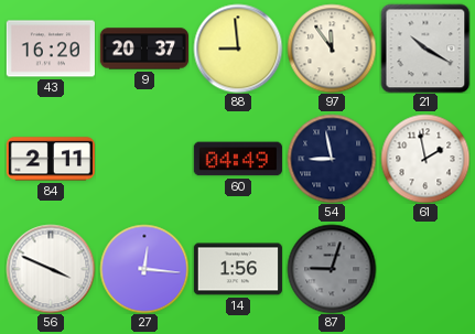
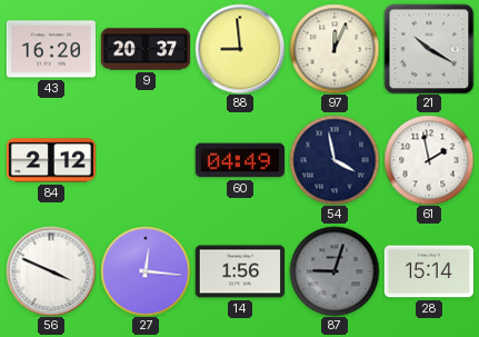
97: 11:54 -> 12:04 (335, 49)
84: 2:11 -> 2:12 (50, 160)
54: 8:58 -> 3:58 (335, 160)
28: none -> 15:14 (429, 271)
